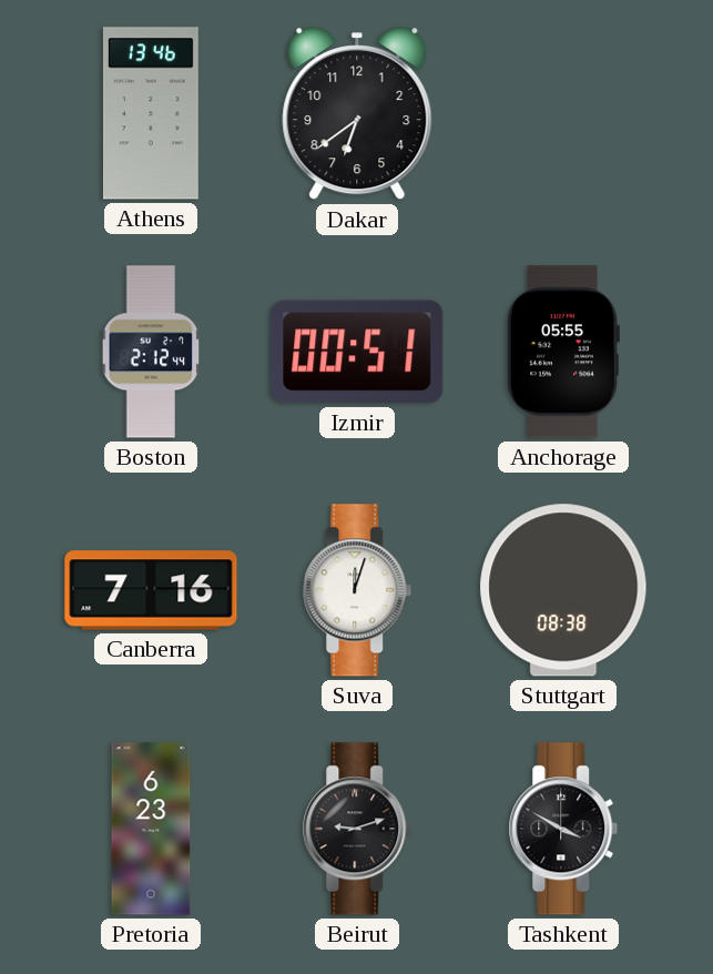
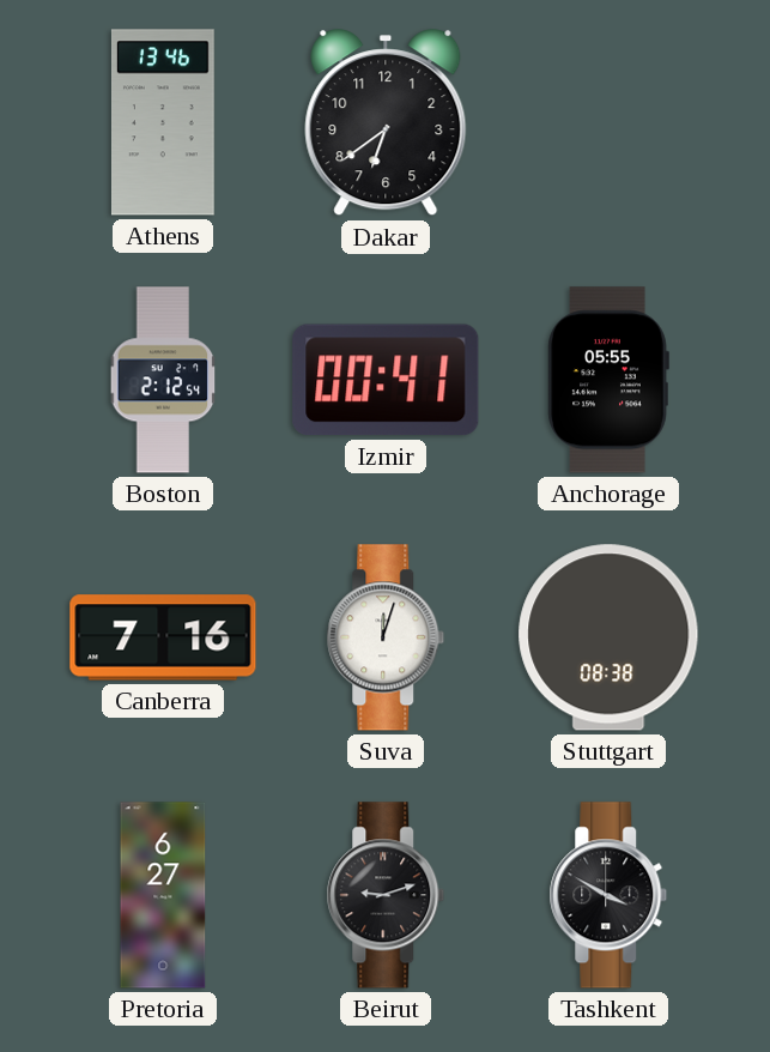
Boston: 2:12:44 -> 2:12:54 (163, 380)
Izmir: 00:51 -> 00:41 (386, 380)
Pretoria: 6:23 -> 6:27 (163, 895)
